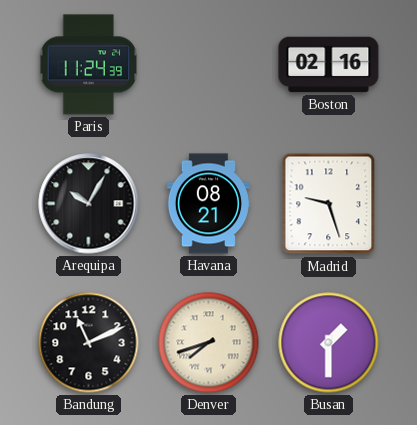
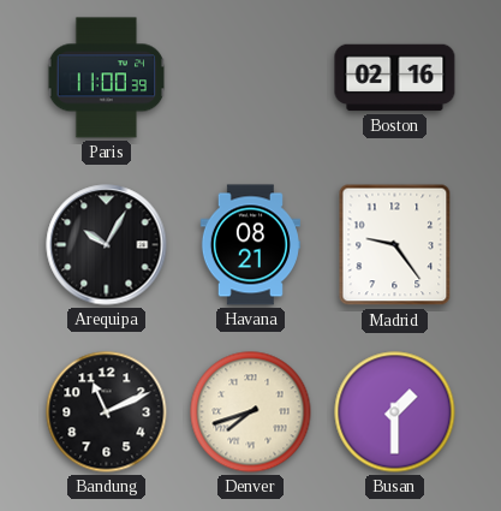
Paris: 11:24 -> 11:00 (107, 78)
Madrid: 9:27 -> 9:24 (395, 245)
